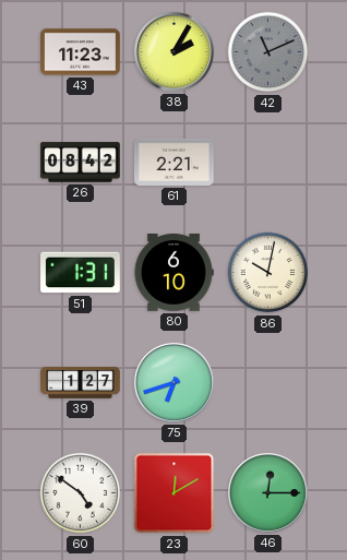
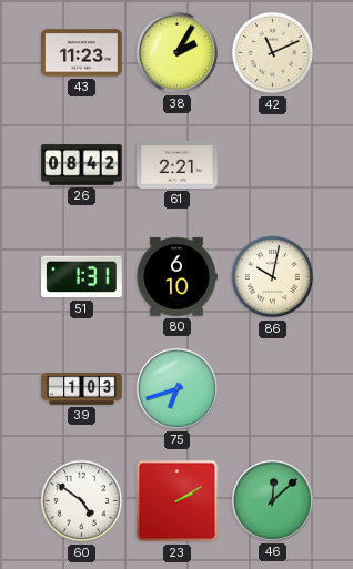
42 dial: grey -> cream (273, 53)
39: 1:27 -> 1:03 (82, 389)
23: 12:10 -> 2:10 (178, 501)
46: 12:15 -> 12:08 (272, 500)
